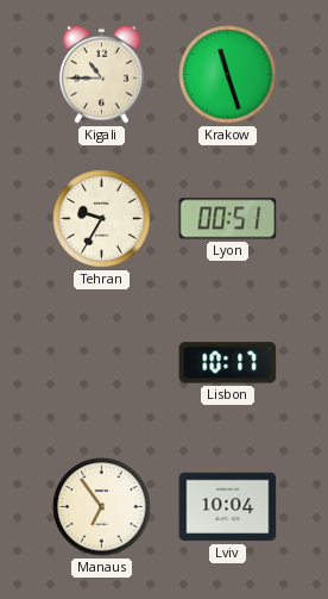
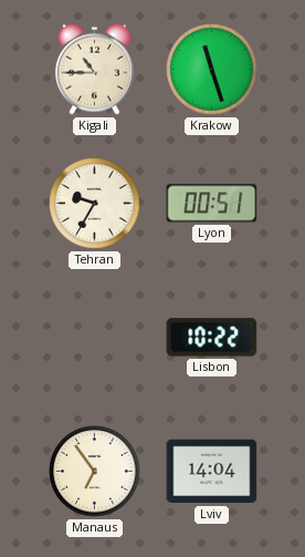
Lisbon: 10:17 -> 10:22 (212, 338)
Lviv: 10:04 -> 14:04 (212, 472)
